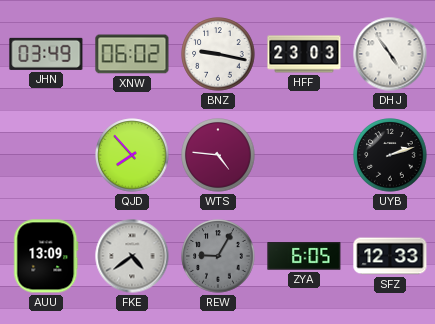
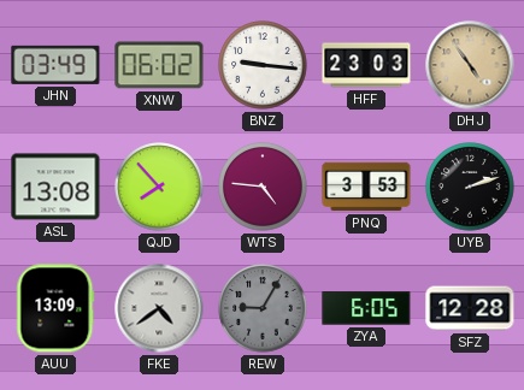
BNZ: 9:17 -> 9:16 (263, 65)
DHJ dial: white -> champagne (470, 65)
ASL: none -> 13:08 (55, 187)
PNQ: none -> 3:53 (366, 187)
SFZ: 12:33 -> 12:28 (470, 308)
